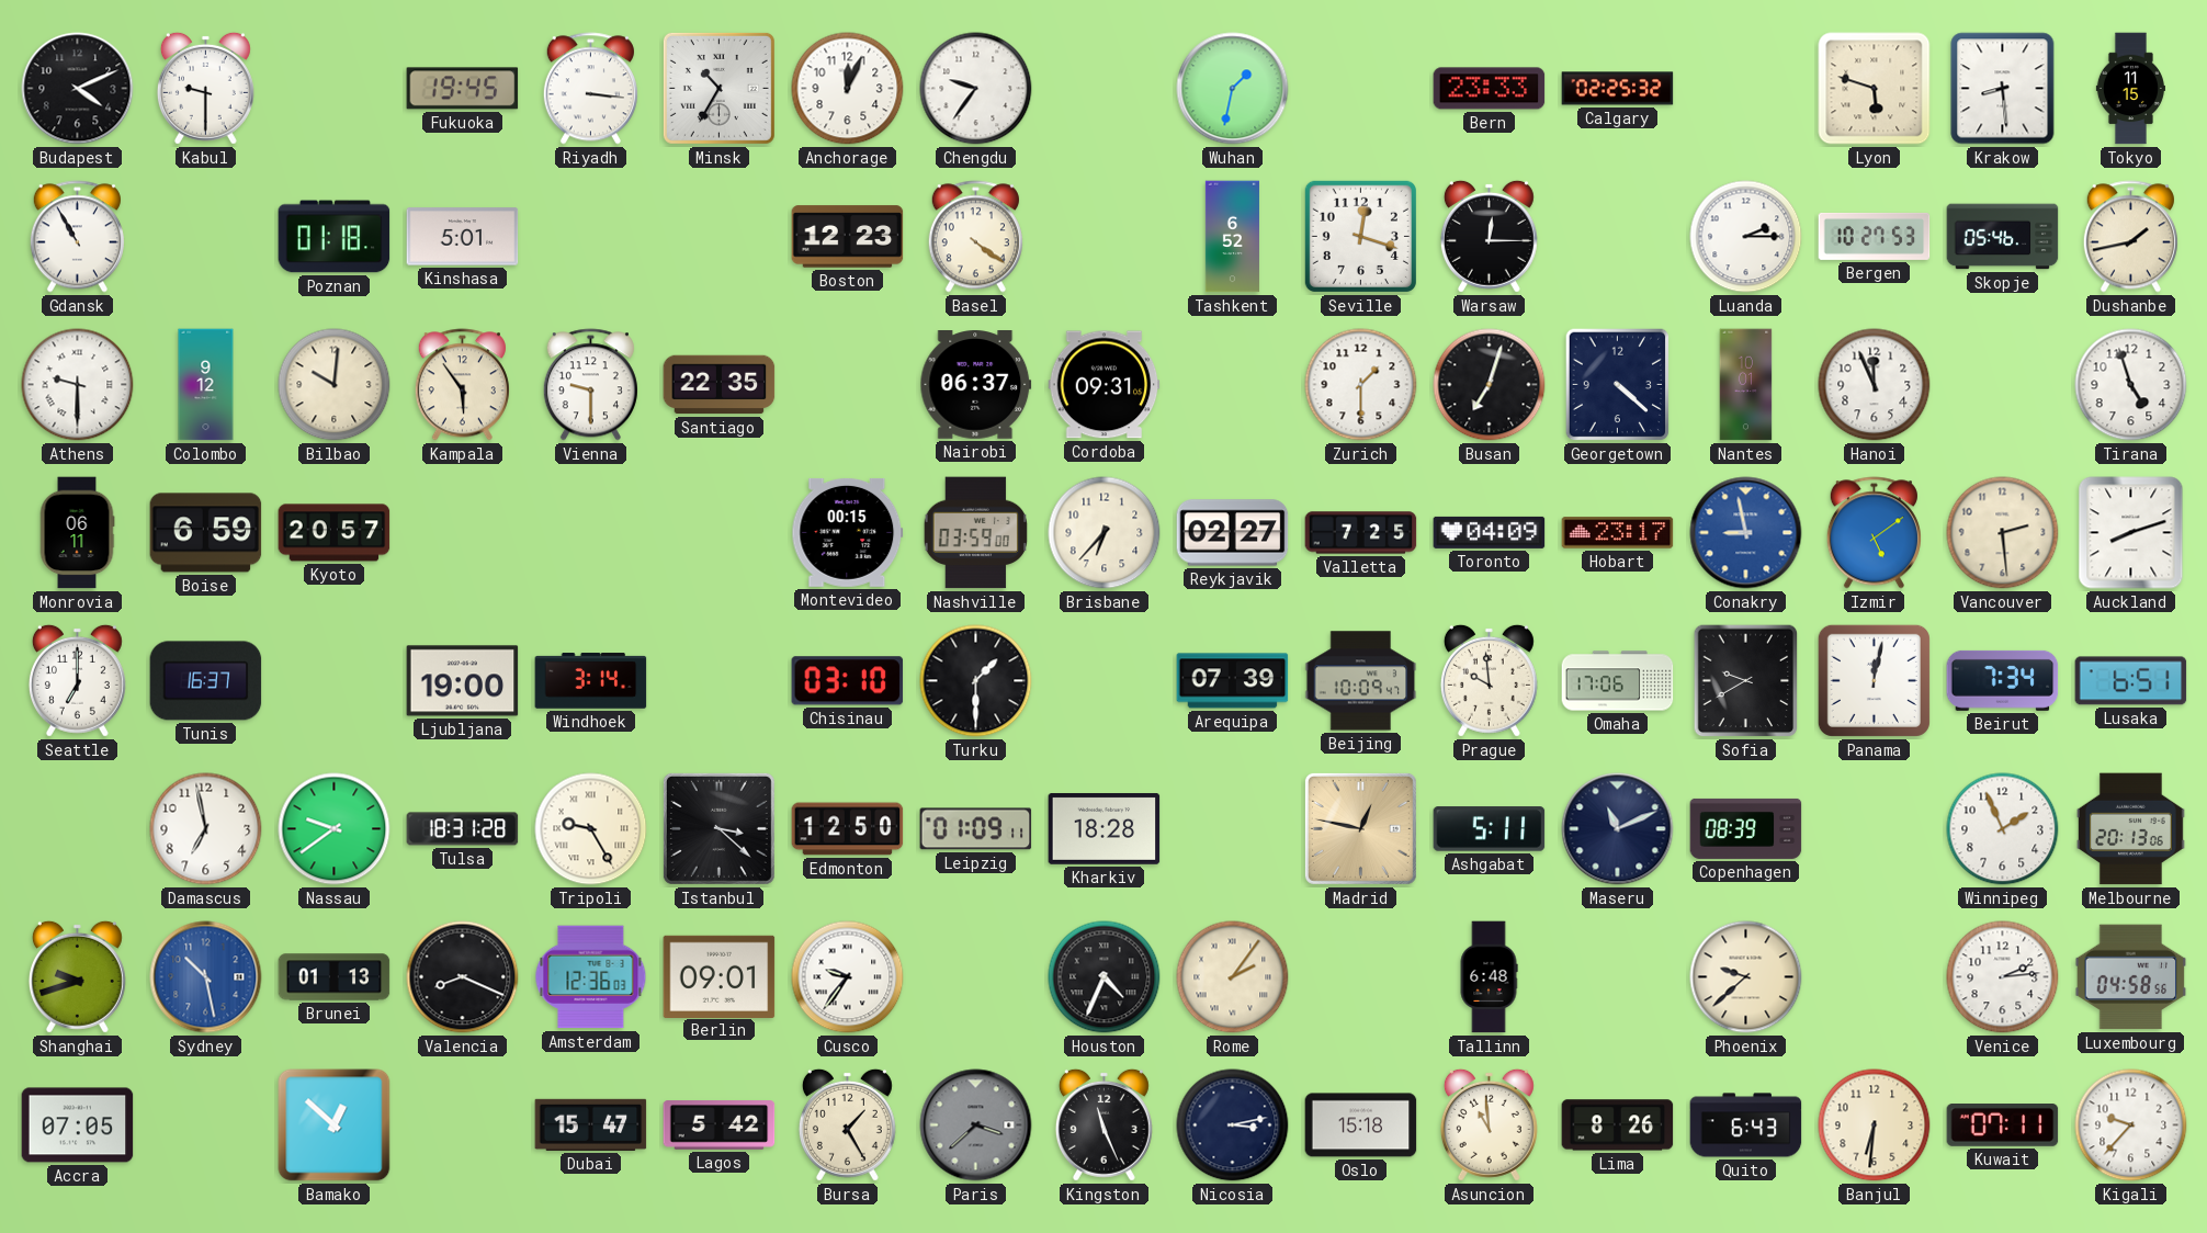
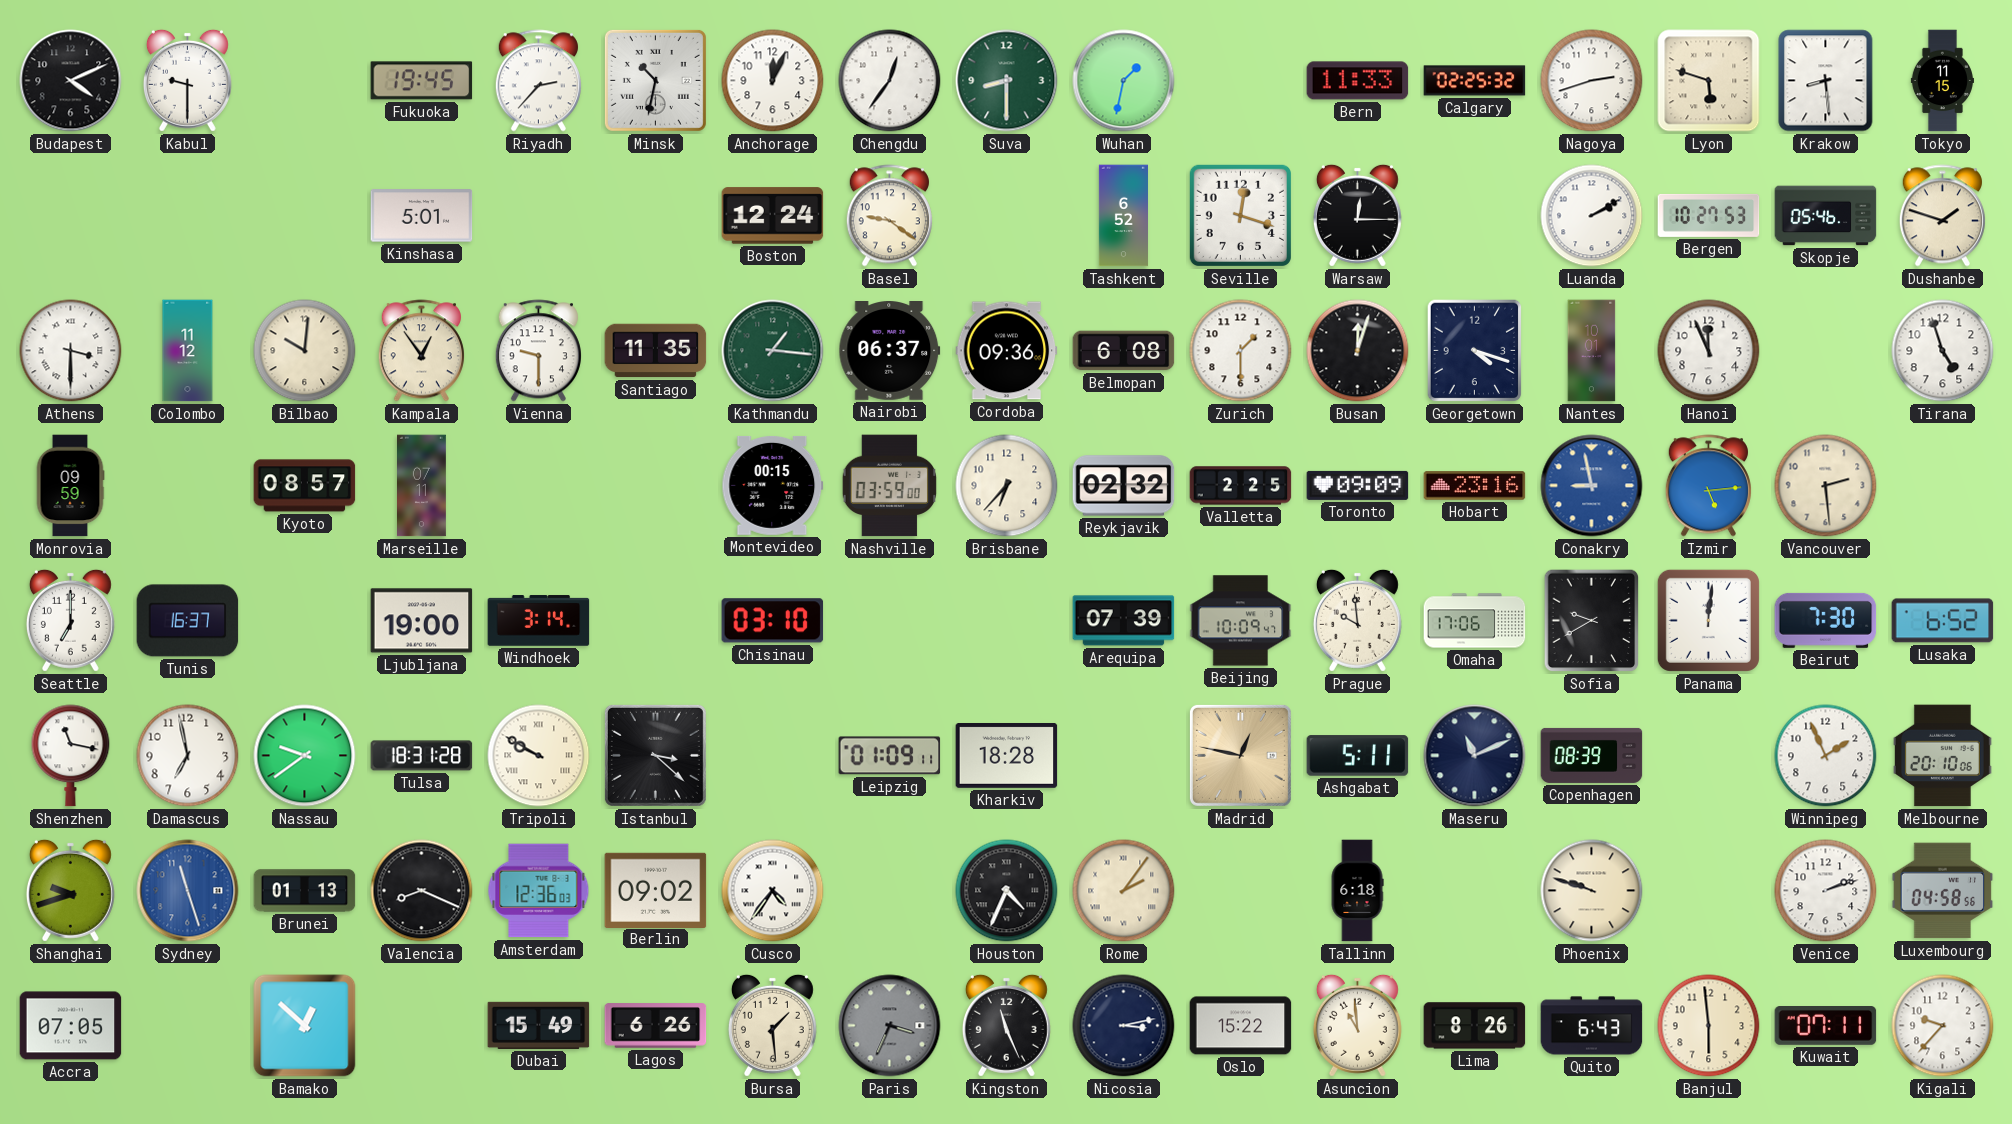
Riyadh: 3:16 -> 2:37 (538, 81)
Minsk: 10:35 -> 10:32 (655, 80)
Chengdu: 9:36 -> 12:36 (890, 81)
Suva: none -> 8:30 (1007, 81)
Bern: 23:33 -> 11:33 (1358, 81)
Nagoya: none -> 2:42 (1592, 81)
Gdansk: 10:55 -> none (77, 237)
Poznan: 01:18 -> none (335, 237)
Boston: 12:23 -> 12:24 (773, 216)
Basel: 4:21 -> 9:21 (889, 216)
Luanda: 2:15 -> 2:10 (1592, 216)
Dushanbe: 1:43 -> 1:48 (1942, 216)
Athens: 9:30 -> 3:30 (71, 351)
Colombo: 9:12 -> 11:12 (188, 351)
Kampala: 5:54 -> 12:54 (421, 351)
Santiago: 22:35 -> 11:35 (656, 351)
Kathmandu: none -> 1:16 (773, 351)
Cordoba: 09:31 -> 09:36 (1007, 351)
Belmopan: none -> 6:08 (1124, 351)
Busan: 7:03 -> 12:03 (1358, 351)
Georgetown: 4:22 -> 4:18 (1475, 351)
Monrovia: 06:11 -> 09:59 (70, 486)
Boise: 6:59 -> none (206, 533)
Kyoto: 20:57 -> 08:57 (305, 486)
Marseille: none -> 07:11 (422, 486)
Reykjavik: 02:27 -> 02:32 (1124, 486)
Valletta: 7:25 -> 2:25 (1241, 486)
Toronto: 04:09 -> 09:09 (1358, 485)
Hobart: 23:17 -> 23:16 (1475, 486)
Izmir: 5:09 -> 5:14 (1708, 486)
Auckland: 8:12 -> none (2131, 533)
Turku: 1:30 -> none (976, 681)
Panama: 12:02 -> 12:01 (1708, 620)
Beirut: 7:34 -> 7:30 (1826, 620)
Lusaka: 6:51 -> 6:52 (1943, 621)
Shenzhen: none -> 11:17 (71, 756)
Tripoli: 9:25 -> 9:50 (539, 756)
Edmonton: 12:50 -> none (848, 829)
Melbourne: 20:13 -> 20:10 (1942, 756)
Sydney: 10:28 -> 11:27 (188, 891)
Berlin: 09:01 -> 09:02 (656, 890)
Cusco: 9:36 -> 4:36 (773, 891)
Tallinn: 6:48 -> 6:18 (1357, 891)
Phoenix: 9:38 -> 9:48 (1592, 891)
Venice: 2:14 -> 2:12 (1826, 891)
Dubai: 15:47 -> 15:49 (539, 1025)
Lagos: 5:42 -> 6:26 (656, 1026)
Bursa: 1:25 -> 1:29 (772, 1025)
Paris: 3:38 -> 3:34 (890, 1026)
Oslo: 15:18 -> 15:22 (1241, 1026)
Banjul: 6:31 -> 5:59 (1709, 1026)
